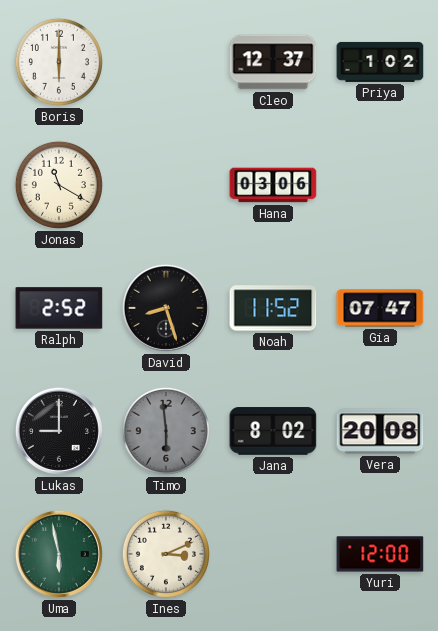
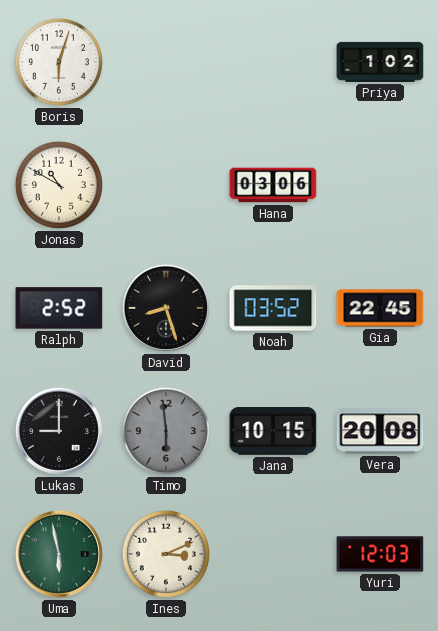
Boris: 6:00 -> 6:03 (59, 62)
Cleo: 12:37 -> none (273, 62)
Jonas: 11:20 -> 10:50 (59, 185)
Noah: 11:52 -> 03:52 (273, 308)
Gia: 07:47 -> 22:45 (380, 308)
Jana: 8:02 -> 10:15 (273, 431)
Yuri: 12:00 -> 12:03 (380, 554)
